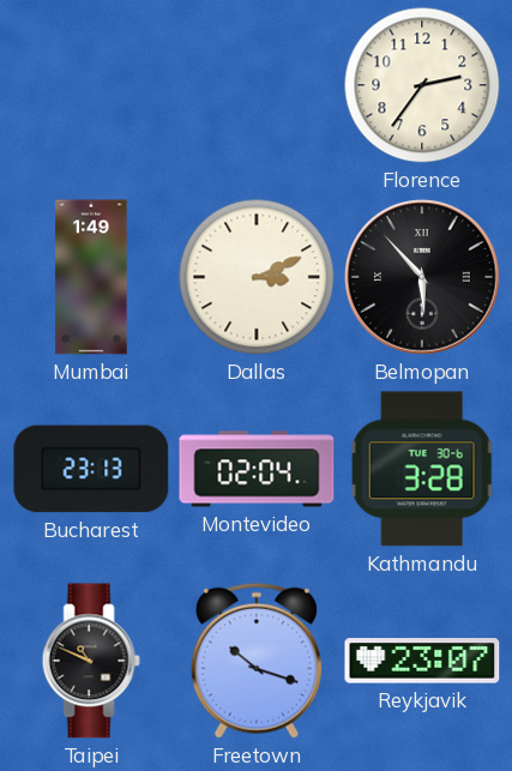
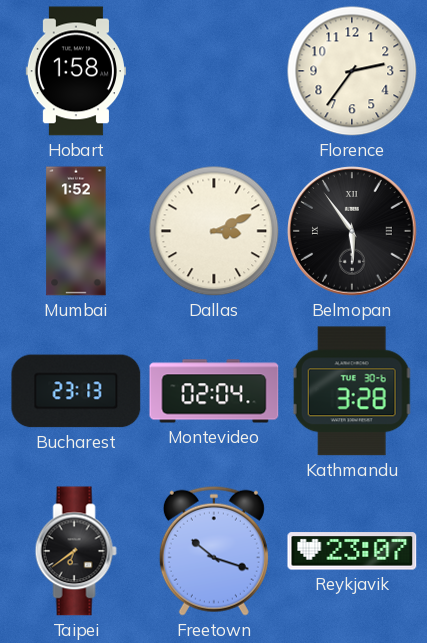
Hobart: none -> 1:58 (76, 71)
Mumbai: 1:49 -> 1:52 (76, 231)
Belmopan: 5:53 -> 5:54 (352, 231)
Taipei: 10:49 -> 6:39 (76, 551)
